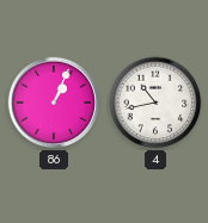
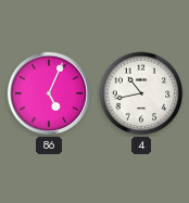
86: 1:04 -> 5:04 (49, 93)
